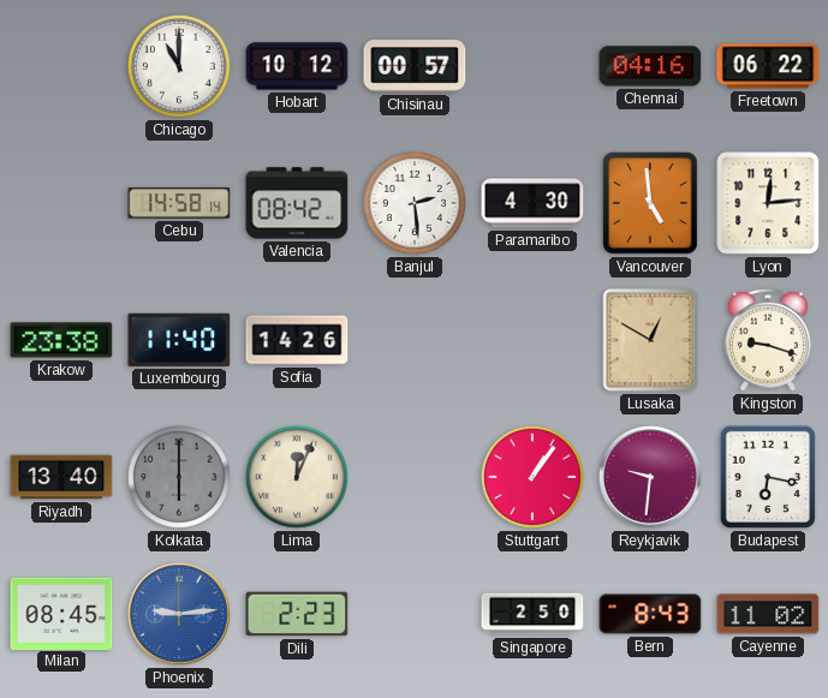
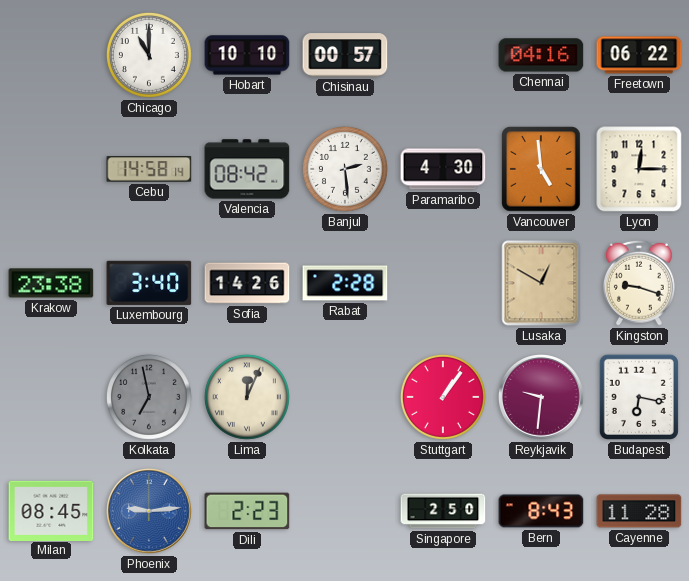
Hobart: 10:12 -> 10:10 (247, 55)
Lyon: 12:14 -> 12:15 (639, 169)
Luxembourg: 11:40 -> 3:40 (149, 283)
Rabat: none -> 2:28 (345, 283)
Riyadh: 13:40 -> none (61, 477)
Kolkata: 6:00 -> 6:58 (149, 397)
Cayenne: 11:02 -> 11:28 (639, 511)
